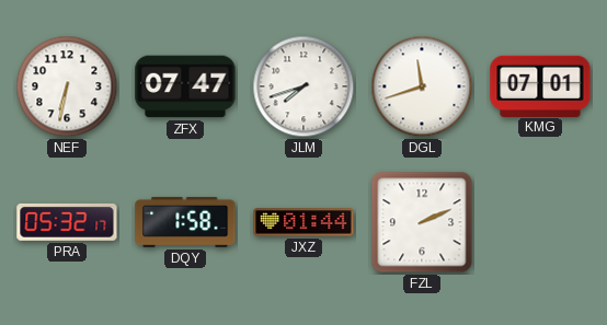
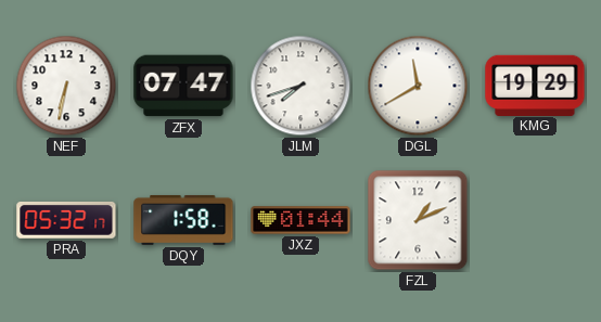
DGL: 11:42 -> 11:40 (418, 86)
KMG: 07:01 -> 19:29 (535, 85)
FZL: 2:11 -> 1:11 (418, 220)
